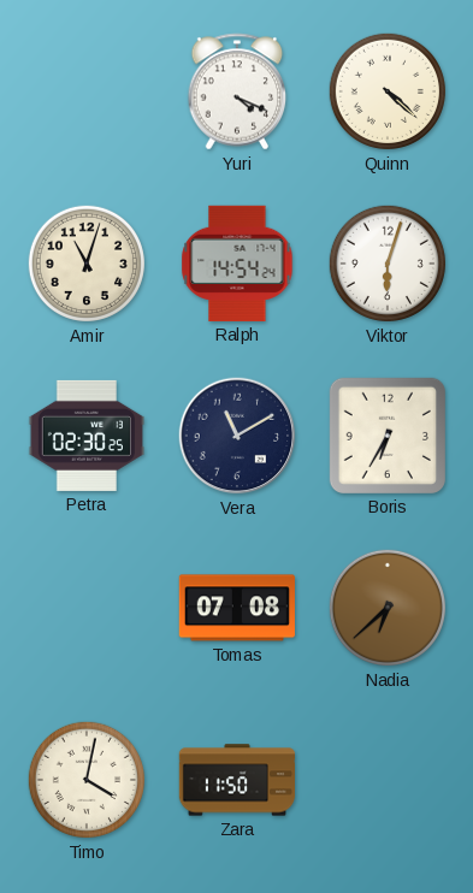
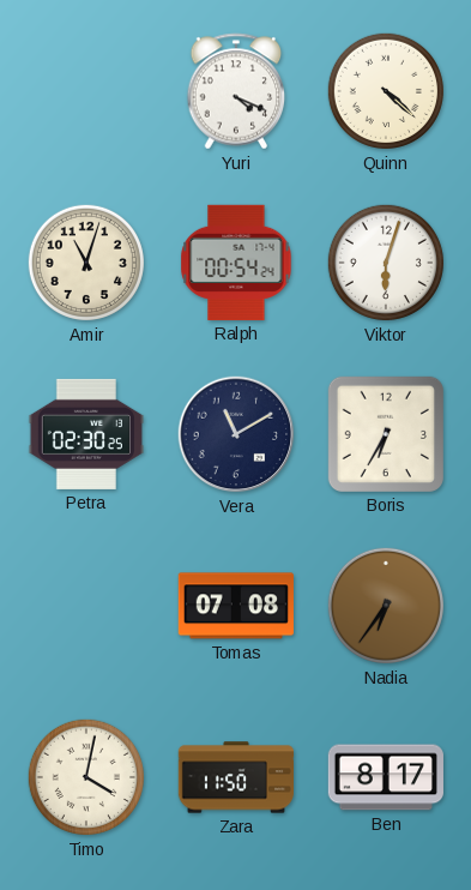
Ralph: 14:54 -> 00:54 (236, 263)
Nadia: 6:38 -> 6:36 (386, 606)
Ben: none -> 8:17 (386, 777)
